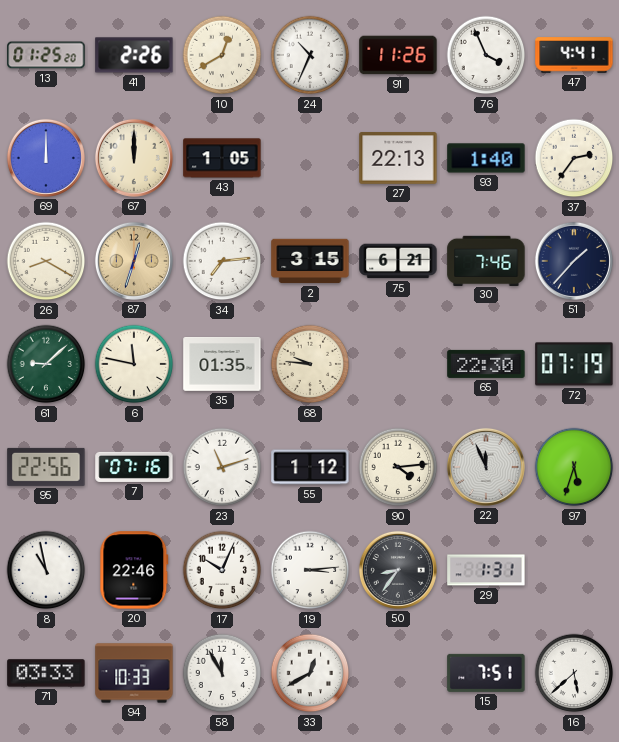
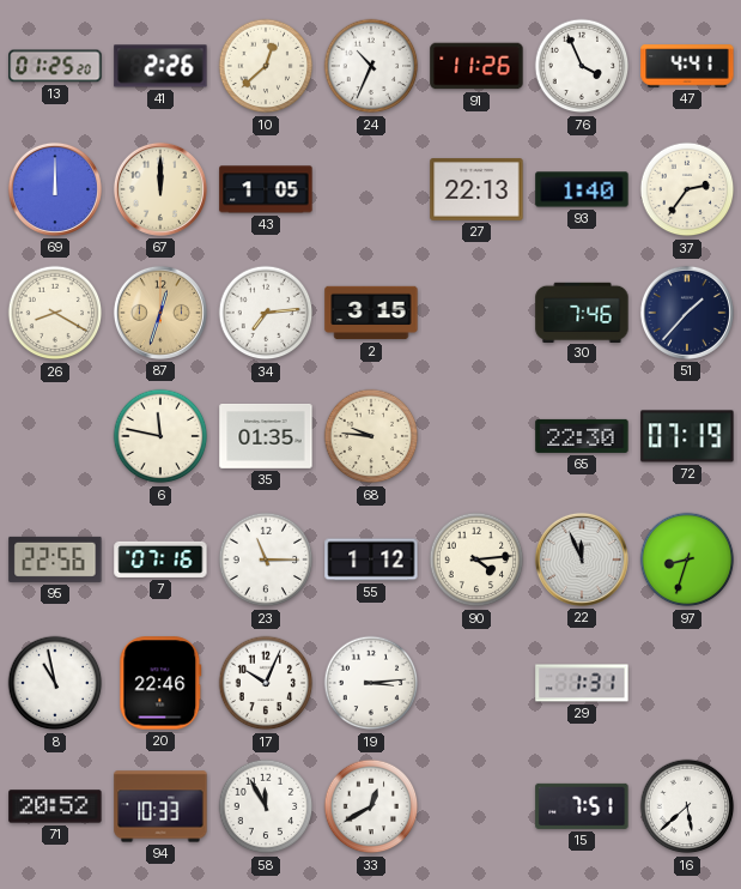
10: 12:40 -> 12:38 (266, 66)
75: 6:21 -> none (398, 261)
61: 9:08 -> none (46, 364)
23: 11:12 -> 11:15 (266, 560)
97: 5:33 -> 8:33 (687, 560)
50: 8:36 -> none (398, 570)
71: 03:33 -> 20:52 (55, 806)
